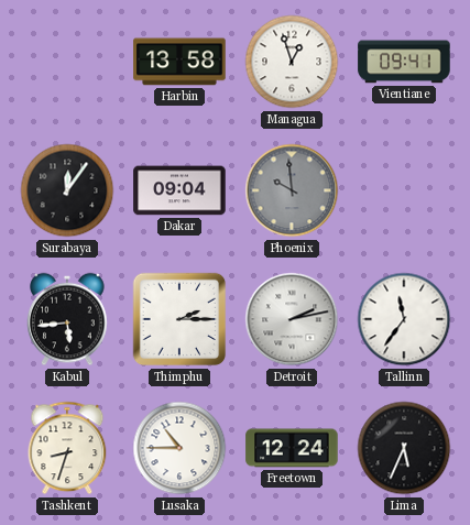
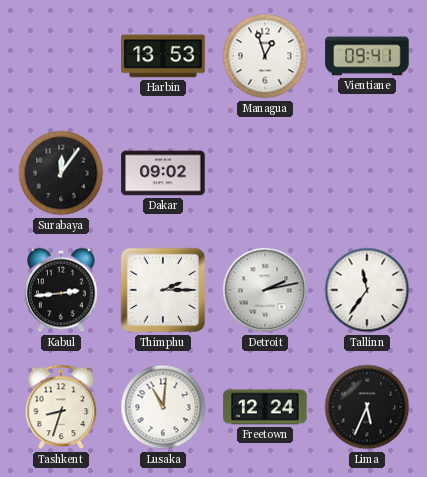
Harbin: 13:58 -> 13:53 (163, 56)
Dakar: 09:04 -> 09:02 (163, 173)
Phoenix: 9:59 -> none (292, 190)
Kabul: 5:44 -> 2:44 (61, 290)
Lusaka: 10:45 -> 11:01 (163, 407)
